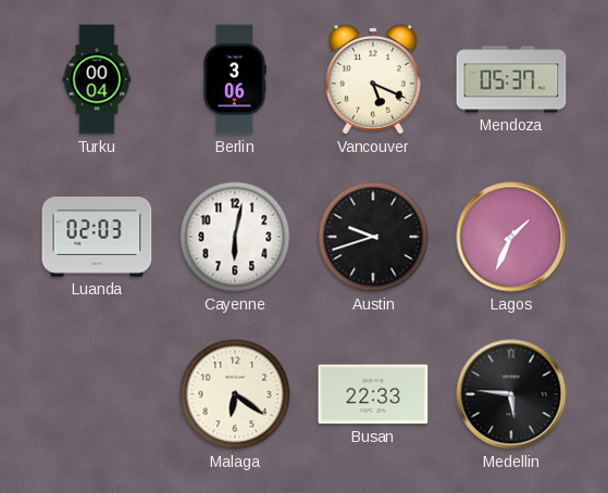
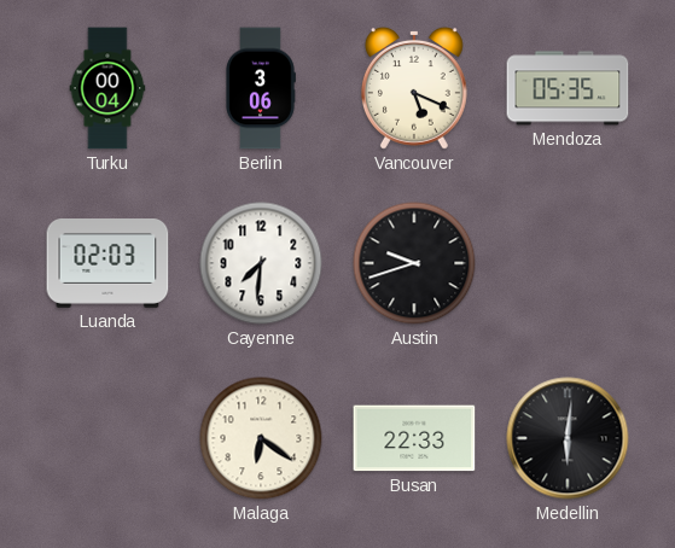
Mendoza: 05:37 -> 05:35 (568, 88)
Cayenne: 6:02 -> 7:31 (261, 263)
Lagos: 1:34 -> none (511, 237)
Medellin: 5:46 -> 6:01 (568, 438)
